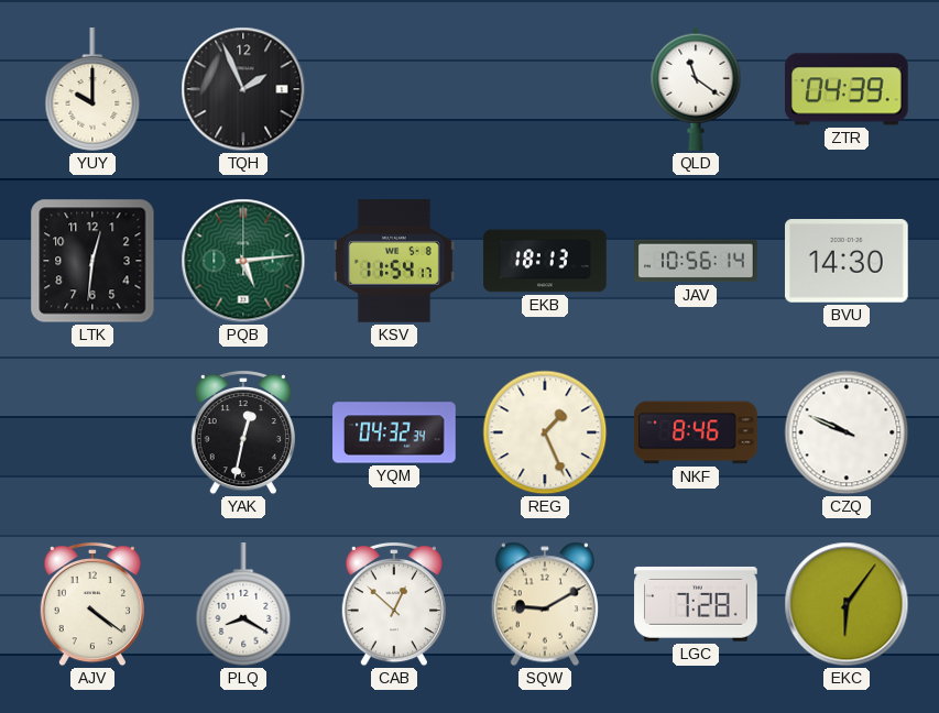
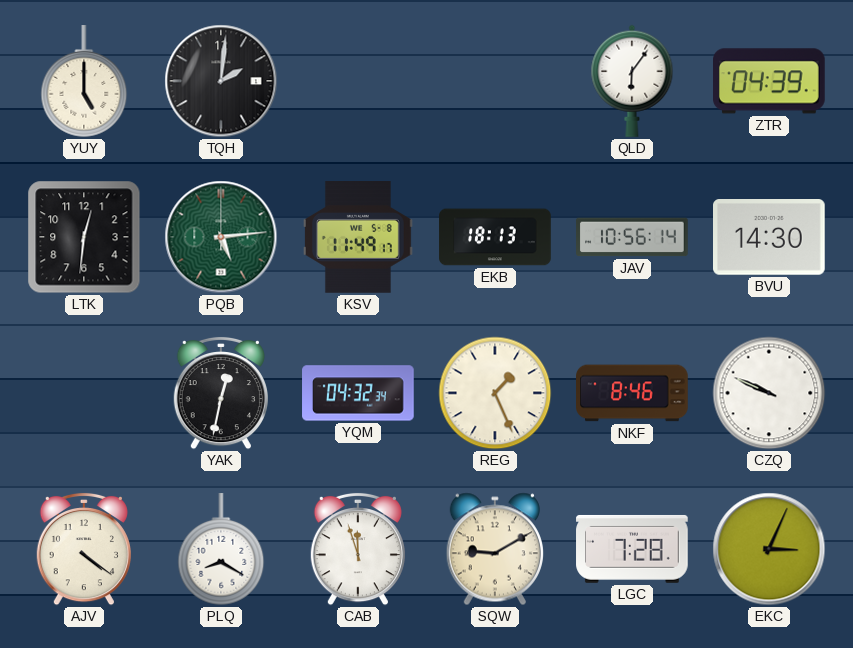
YUY: 10:00 -> 5:00 (84, 82)
TQH: 1:56 -> 2:01 (221, 81)
QLD: 11:21 -> 6:06 (632, 81)
KSV: 11:54 -> 11:49 (358, 237)
CAB: 12:52 -> 11:57 (358, 549)
EKC: 6:06 -> 3:04 (769, 549)
